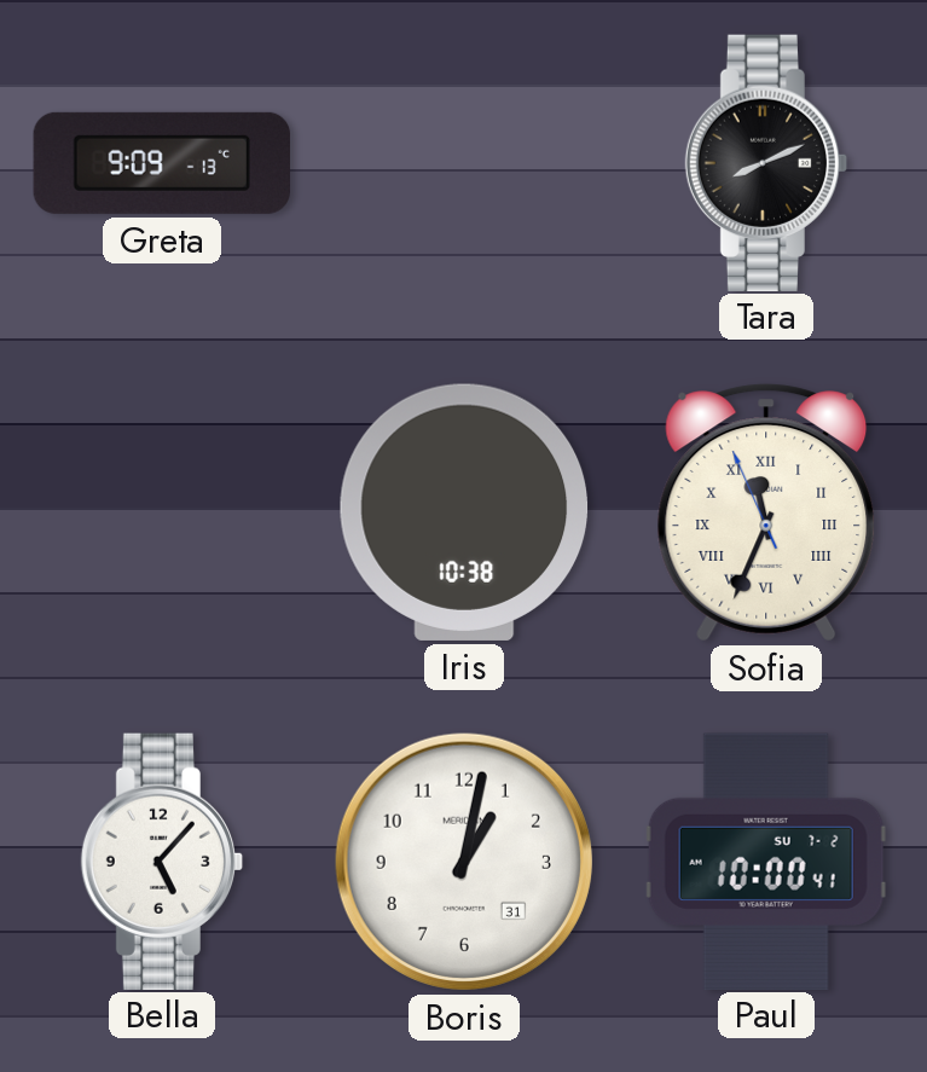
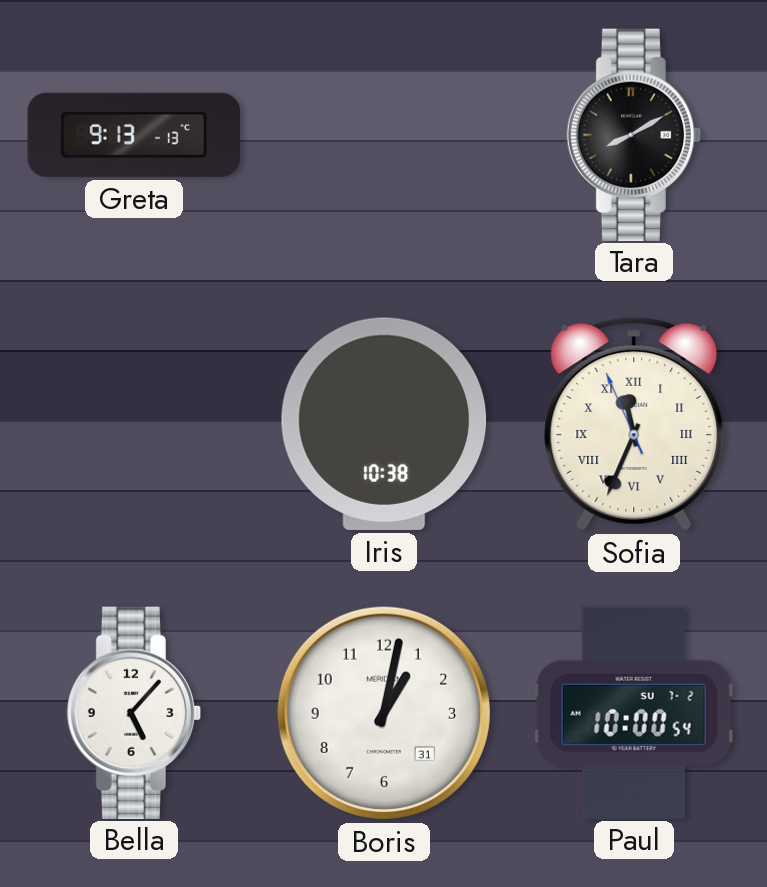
Greta: 9:09 -> 9:13 (133, 135)
Tara: 8:11 -> 8:10 (634, 134)
Paul: 10:00:41 -> 10:00:54 (634, 712)
